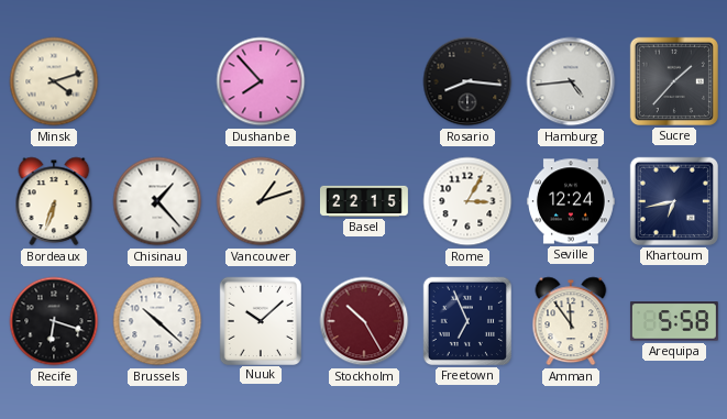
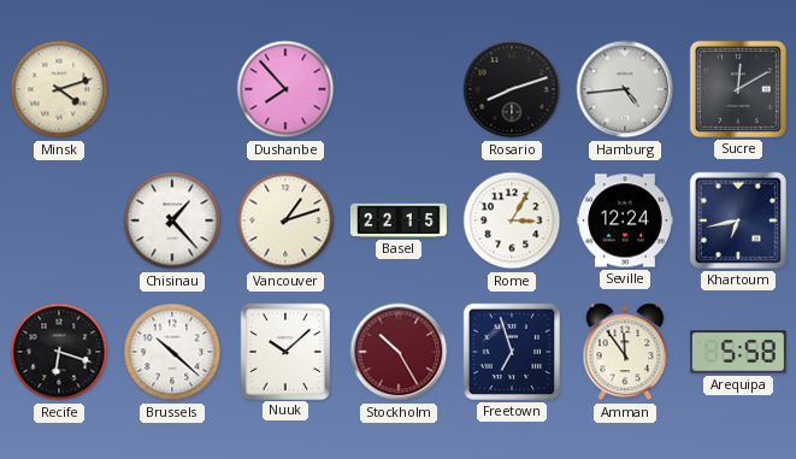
Rosario: 8:16 -> 8:12 (512, 89)
Sucre: 1:37 -> 12:10 (738, 89)
Bordeaux: 6:33 -> none (54, 201)
Freetown: 6:56 -> 6:57 (512, 352)
